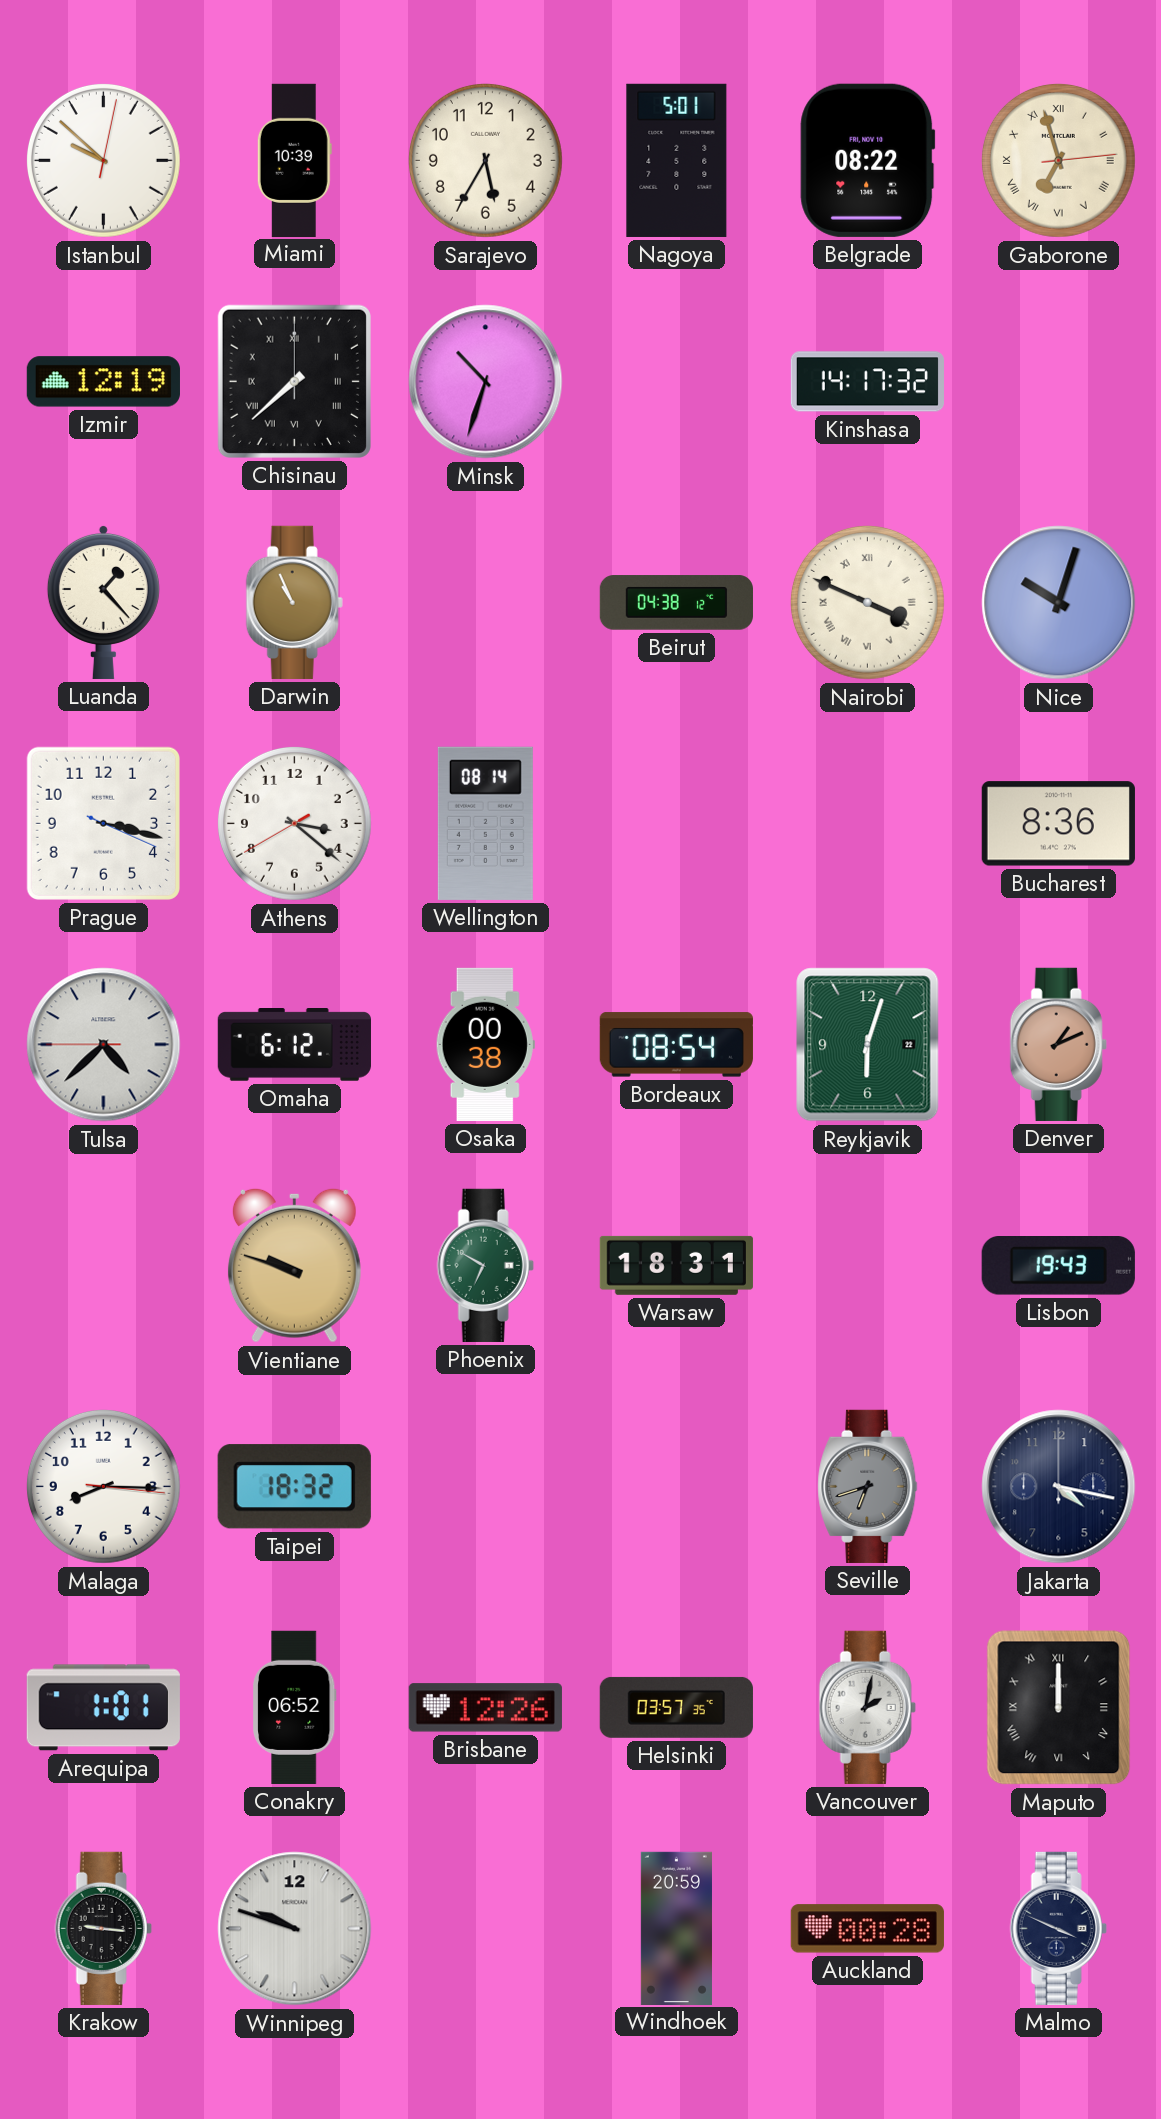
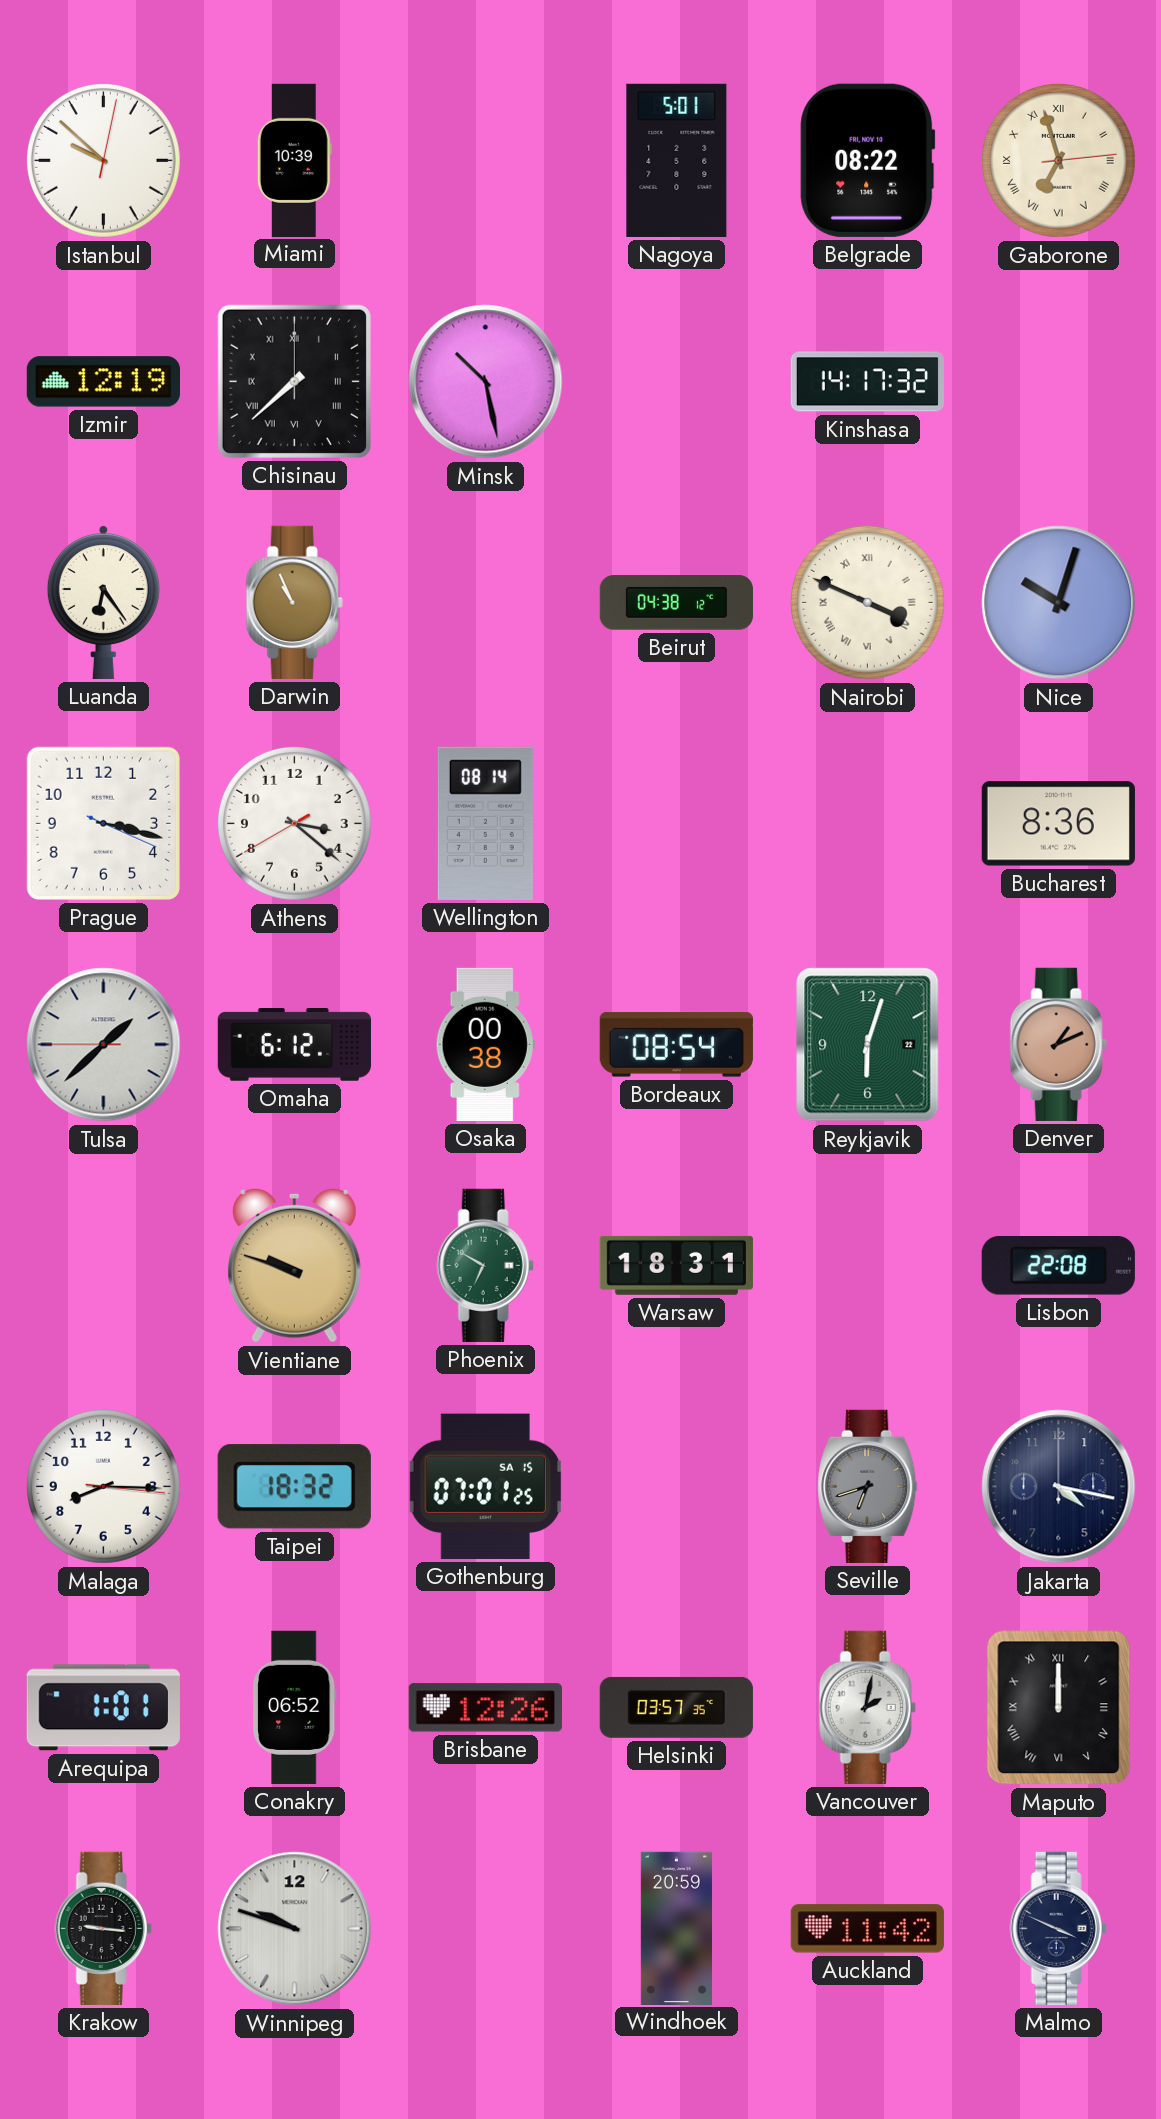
Sarajevo: 5:35 -> none (485, 160)
Minsk: 10:33 -> 10:28 (486, 382)
Luanda: 1:23 -> 6:24 (103, 602)
Tulsa: 4:37 -> 1:37 (104, 1045)
Lisbon: 19:43 -> 22:08 (1058, 1266)
Gothenburg: none -> 07:01 (485, 1486)
Auckland: 00:28 -> 11:42 (867, 1929)
